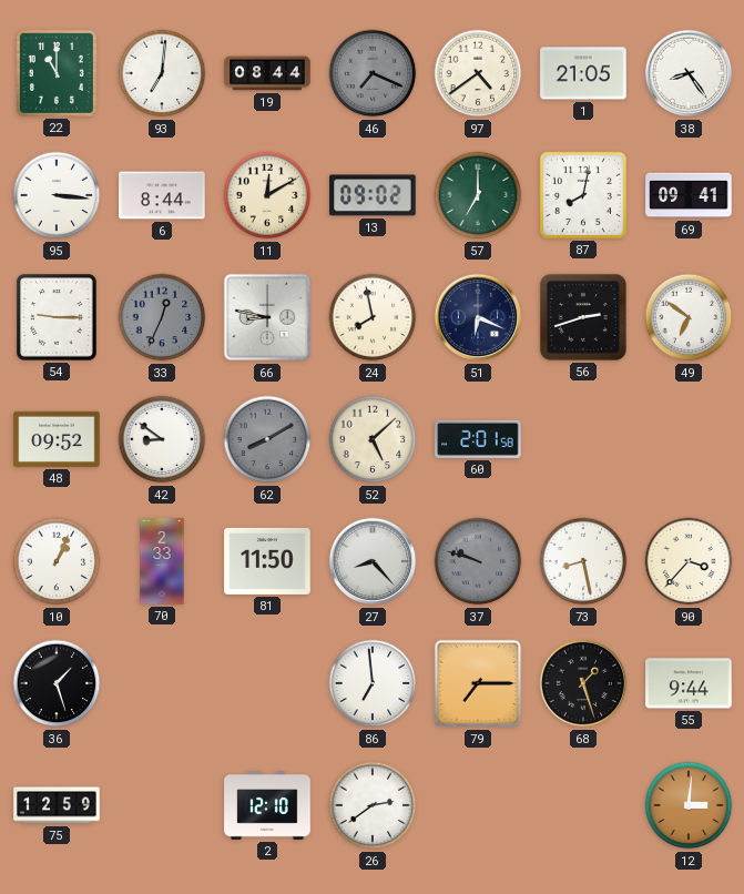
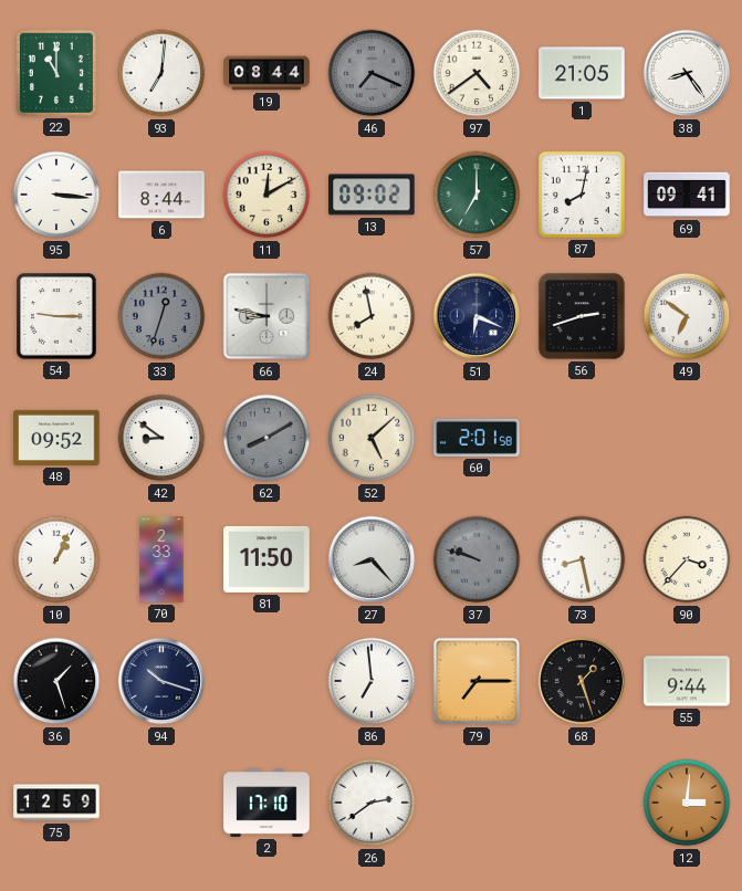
33: 12:34 -> 12:33 (161, 316)
94: none -> 10:18 (161, 681)
2: 12:10 -> 17:10 (267, 804)
